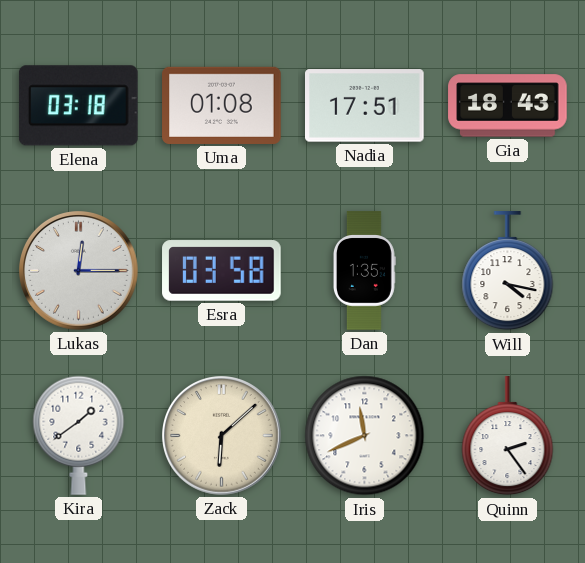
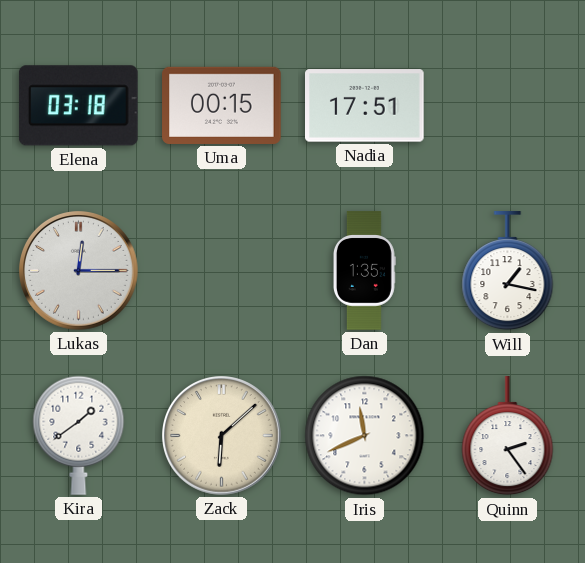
Uma: 01:08 -> 00:15 (222, 105)
Gia: 18:43 -> none (508, 106)
Esra: 03:58 -> none (222, 271)
Will: 4:17 -> 1:17 (508, 271)
